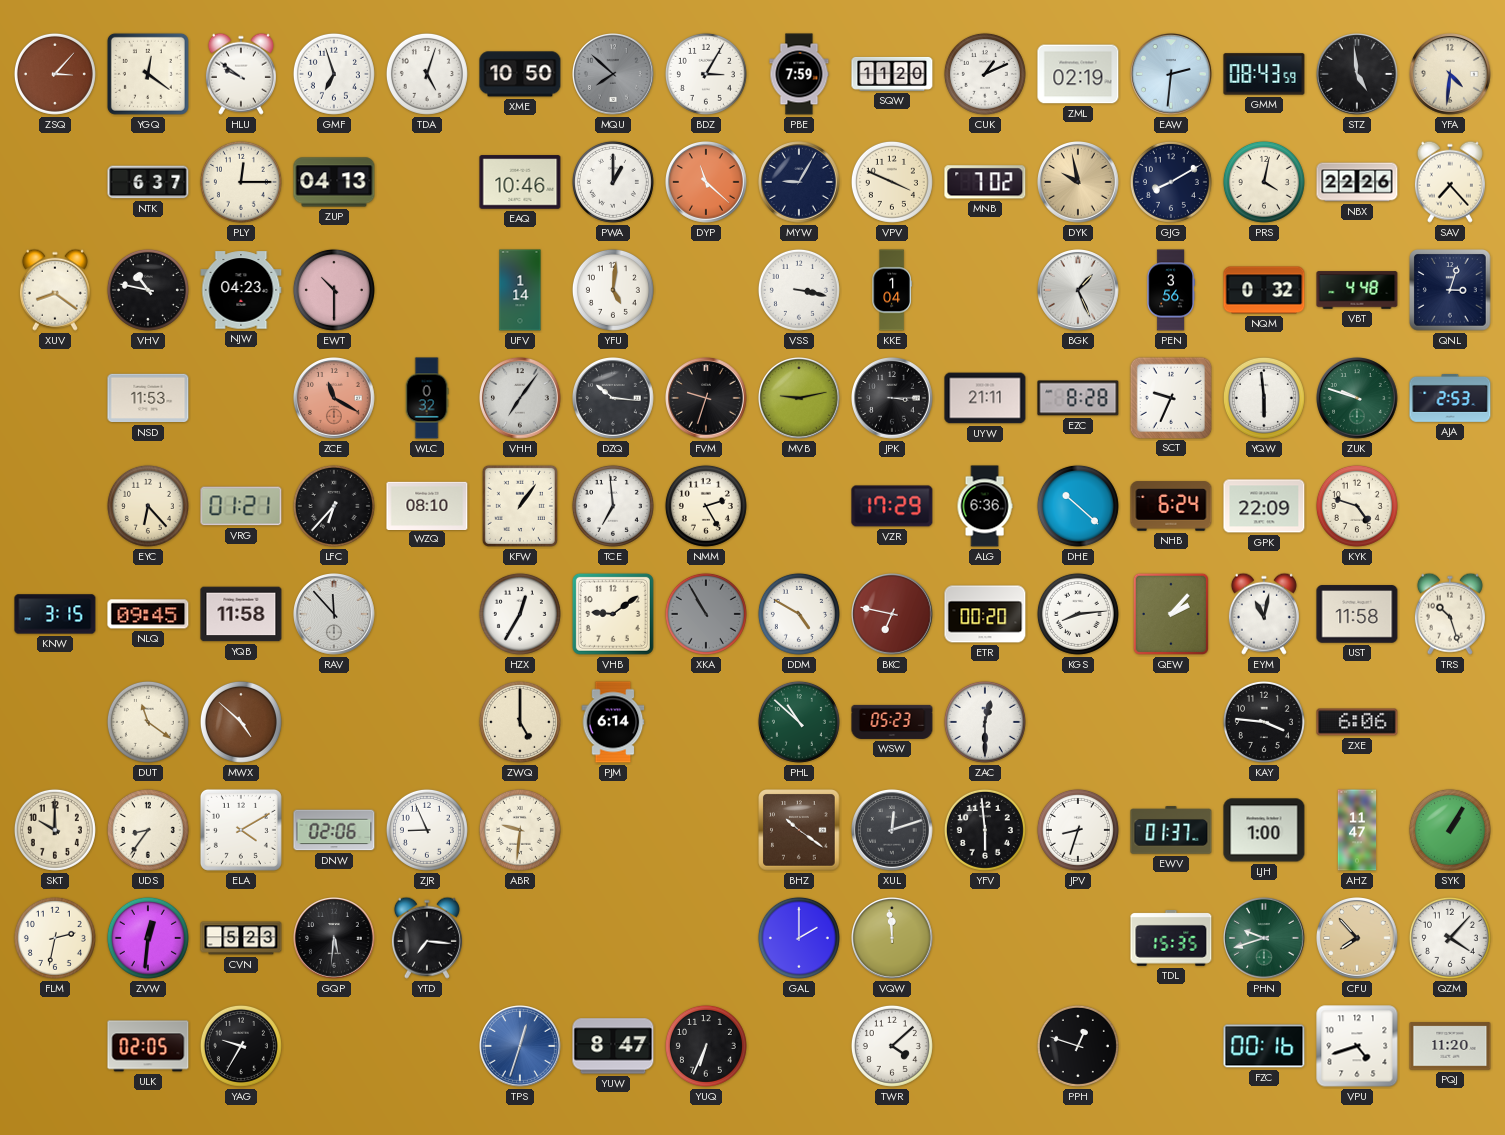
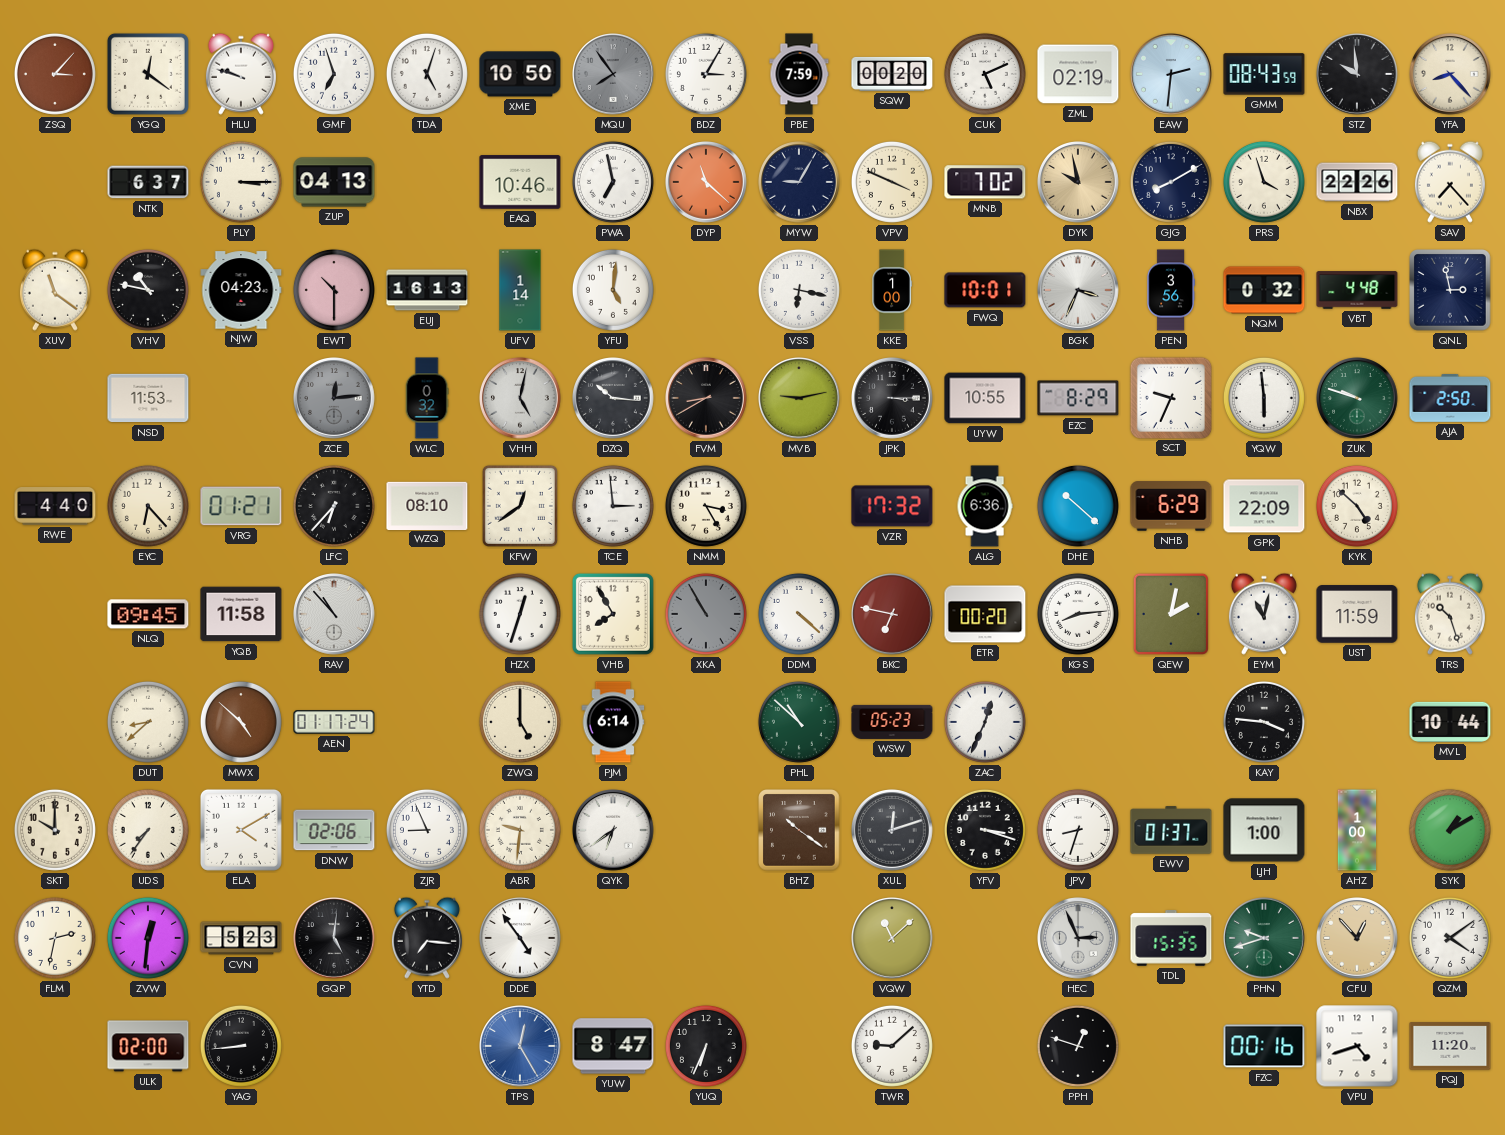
HLU: 9:51 -> 9:48 (241, 74)
MQU: 7:52 -> 7:54 (614, 75)
SQW: 11:20 -> 00:20 (892, 74)
CUK: 1:11 -> 5:11 (985, 74)
STZ: 4:59 -> 9:59 (1358, 75)
YFA: 4:31 -> 8:23 (1451, 75)
PLY: 12:15 -> 3:15 (241, 182)
PWA: 1:00 -> 6:58 (613, 182)
PRS: 4:02 -> 3:57 (1264, 182)
XUV: 8:21 -> 11:21 (55, 290)
EUJ: none -> 16:13 (427, 290)
VSS: 3:17 -> 6:17 (799, 290)
KKE: 1:04 -> 1:00 (892, 290)
FWQ: none -> 10:01 (985, 290)
BGK: 1:26 -> 3:34 (1079, 291)
QNL: 3:03 -> 2:58 (1450, 290)
ZCE: 11:20 -> 12:14 (335, 399)
ZCE dial: salmon -> grey (335, 399)
VHH: 7:06 -> 5:02 (521, 399)
FVM: 9:33 -> 8:40 (707, 399)
UYW: 21:11 -> 10:55 (985, 398)
EZC: 8:28 -> 8:29 (1078, 398)
AJA: 2:53 -> 2:50 (1450, 398)
RWE: none -> 4:40 (55, 506)
KFW: 1:06 -> 12:39 (520, 506)
TCE: 6:59 -> 2:59 (613, 506)
NMM: 2:25 -> 3:25 (706, 506)
VZR: 17:29 -> 17:32 (892, 506)
NHB: 6:24 -> 6:29 (1171, 506)
KYK: 4:48 -> 4:52 (1357, 506)
KNW: 3:15 -> none (55, 614)
RAV: 11:53 -> 10:53 (335, 615)
HZX: 12:35 -> 12:33 (520, 614)
VHB: 9:09 -> 7:55 (613, 614)
DDM: 4:50 -> 4:22 (799, 614)
QEW: 2:07 -> 2:02 (1171, 614)
UST: 11:58 -> 11:59 (1357, 614)
DUT: 11:21 -> 8:38 (148, 722)
AEN: none -> 01:17 (334, 722)
ZAC: 12:30 -> 12:34 (985, 722)
ZXE: 6:06 -> none (1357, 722)
MVL: none -> 10:44 (1450, 722)
UDS: 8:36 -> 7:36 (148, 830)
QYK: none -> 6:39 (614, 831)
YFV: 5:59 -> 3:18 (985, 830)
AHZ: 11:47 -> 1:00 (1357, 830)
SYK: 1:05 -> 1:10 (1450, 830)
GQP: 5:31 -> 5:01 (335, 939)
DDE: none -> 4:54 (521, 939)
GAL: 2:00 -> none (799, 938)
VQW: 11:59 -> 11:08 (893, 939)
HEC: none -> 2:56 (1079, 939)
CFU: 7:53 -> 12:53 (1358, 939)
QZM: 4:07 -> 4:09 (1450, 938)
ULK: 02:05 -> 02:00 (148, 1046)
YAG: 9:35 -> 8:44 (241, 1046)
TPS: 12:33 -> 12:25 (521, 1047)
TWR: 4:08 -> 9:08 (892, 1046)
